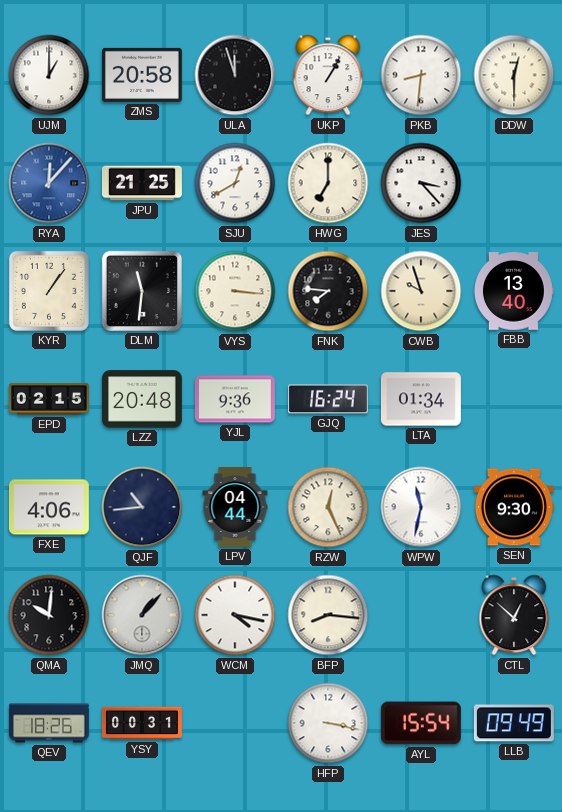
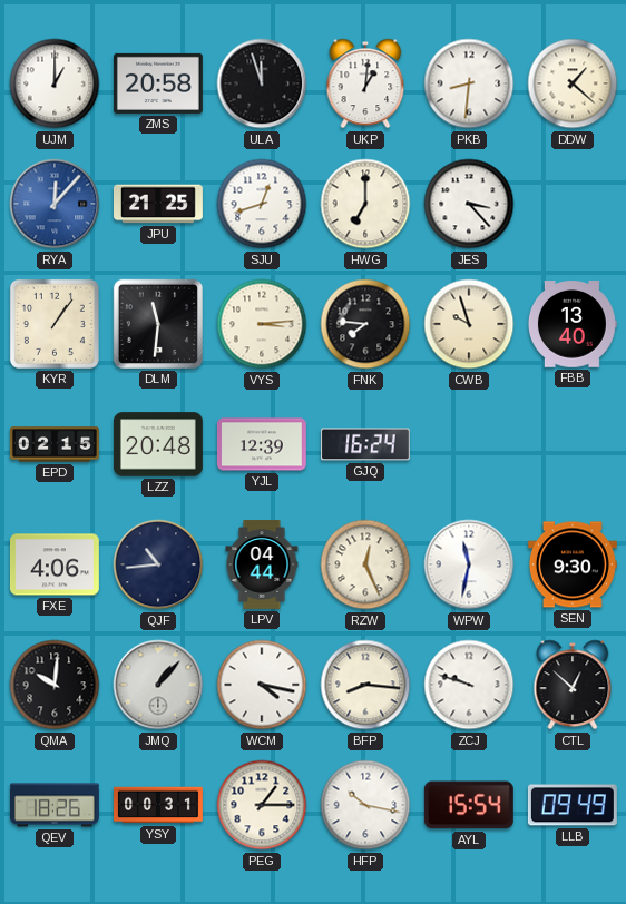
UKP: 1:05 -> 1:01 (365, 83)
DDW: 12:30 -> 1:22 (573, 83)
SJU: 12:40 -> 12:42 (262, 204)
VYS: 3:16 -> 3:14 (262, 324)
YJL: 9:36 -> 12:39 (262, 444)
LTA: 01:34 -> none (421, 399)
ZCJ: none -> 9:48 (469, 685)
PEG: none -> 1:15 (262, 805)
HFP: 3:17 -> 10:17 (365, 805)
